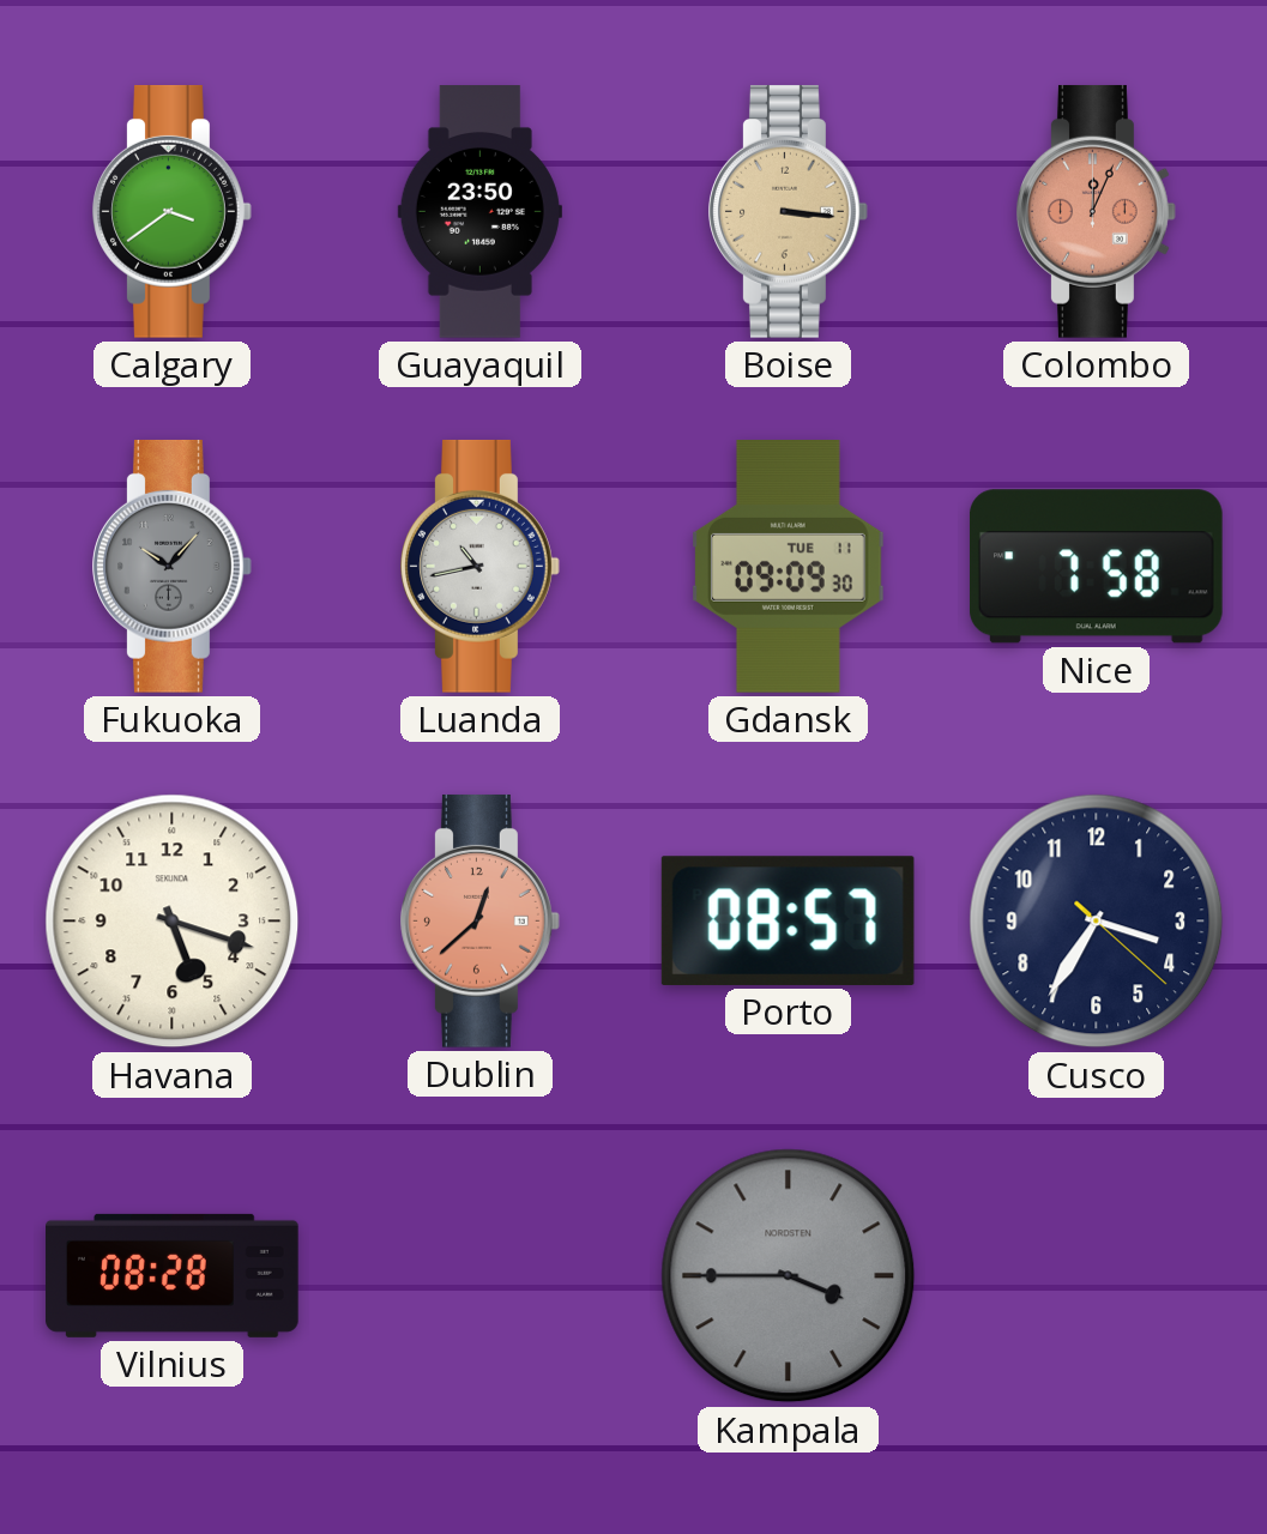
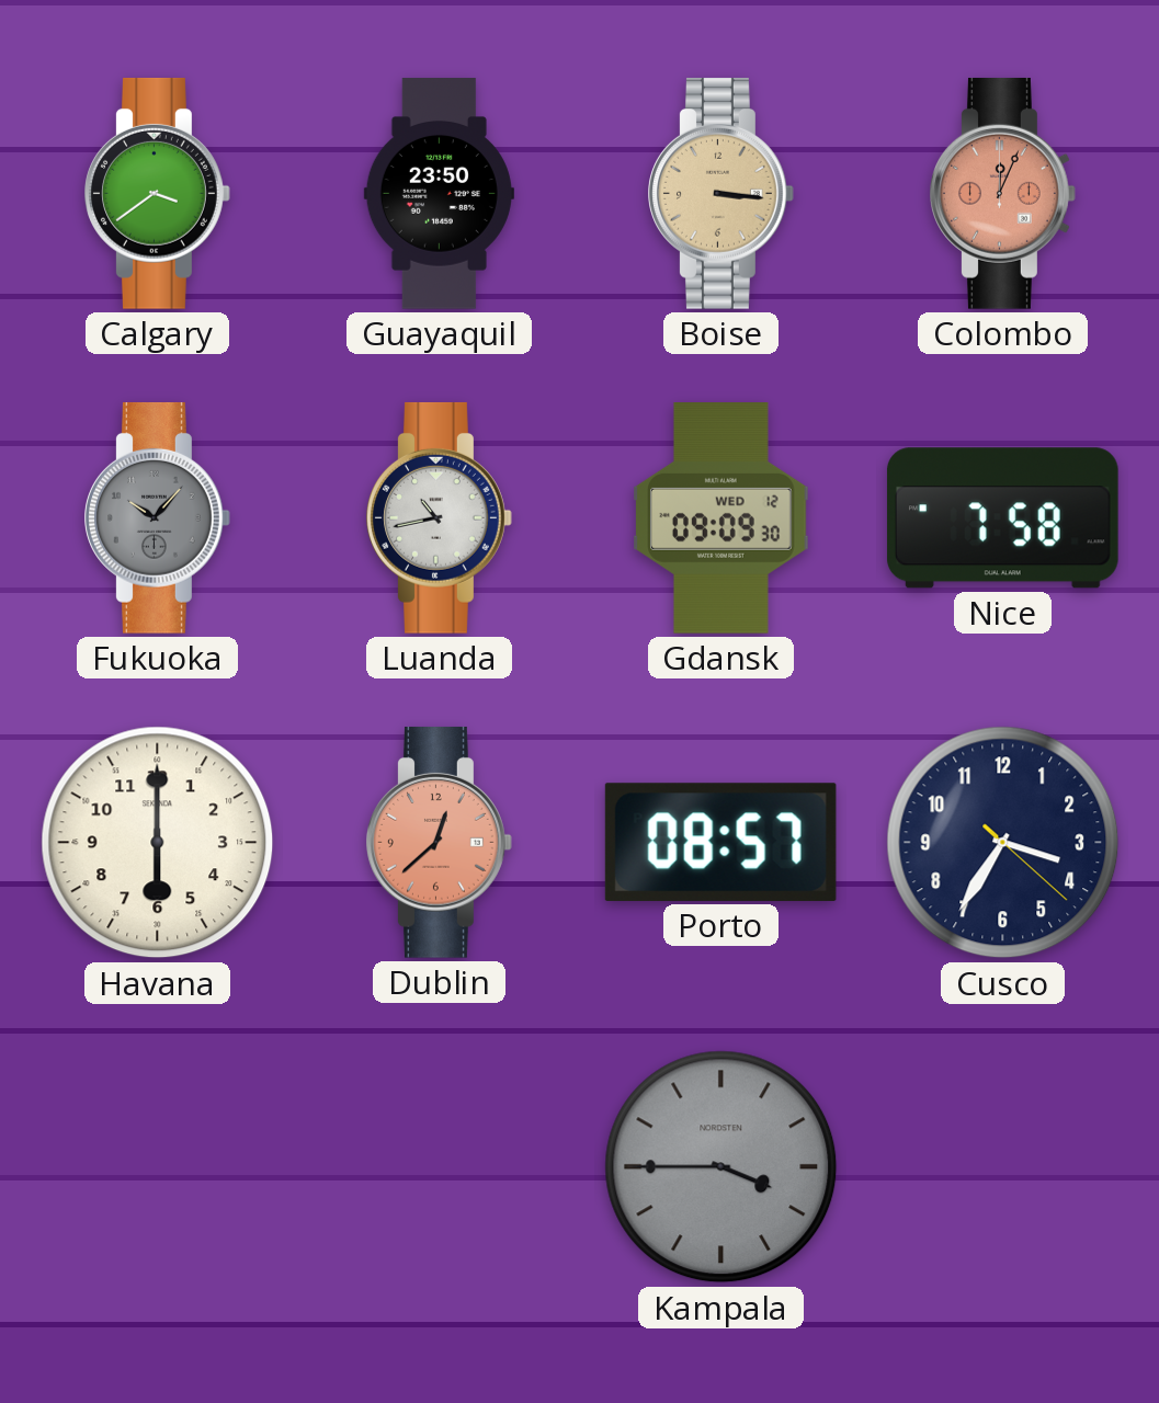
Gdansk date: TUE 11 -> WED 12 (721, 518)
Havana: 5:18 -> 6:00 (158, 843)
Vilnius: 08:28 -> none (173, 1275)
